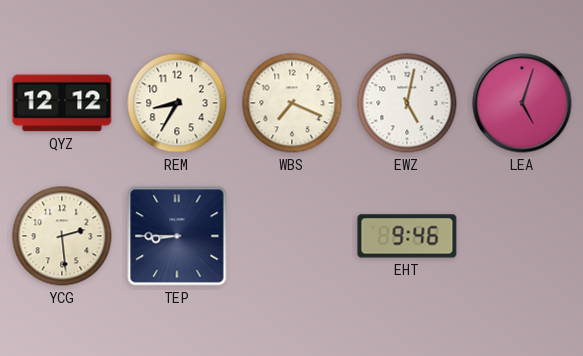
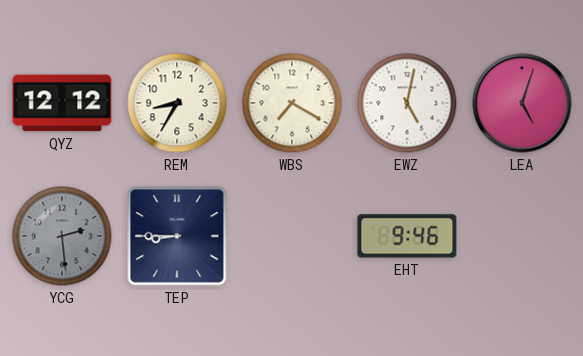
WBS: 7:19 -> 7:20 (292, 103)
YCG dial: cream -> grey (62, 236)
